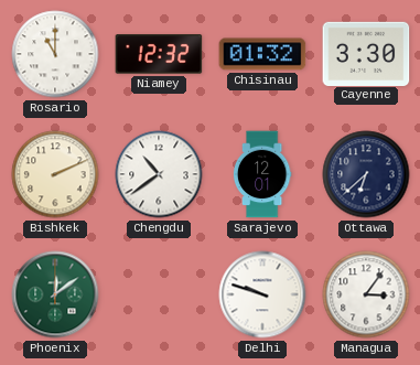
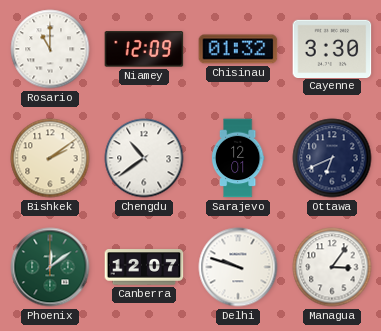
Niamey: 12:32 -> 12:09 (144, 49)
Bishkek: 2:11 -> 2:09 (50, 158)
Ottawa: 6:38 -> 6:41 (332, 158)
Canberra: none -> 12:07 (144, 267)
